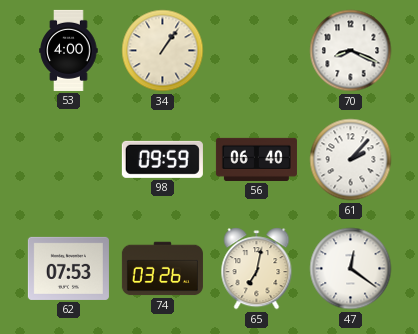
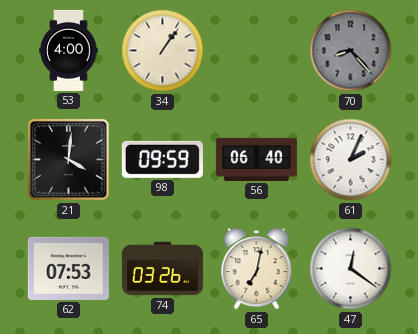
70: 8:19 -> 8:23 (351, 51)
70 dial: white -> grey (351, 51)
21: none -> 4:01 (68, 159)
61: 2:07 -> 2:04 (351, 160)
